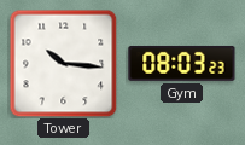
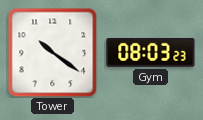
Tower: 10:16 -> 10:21 (52, 52)
